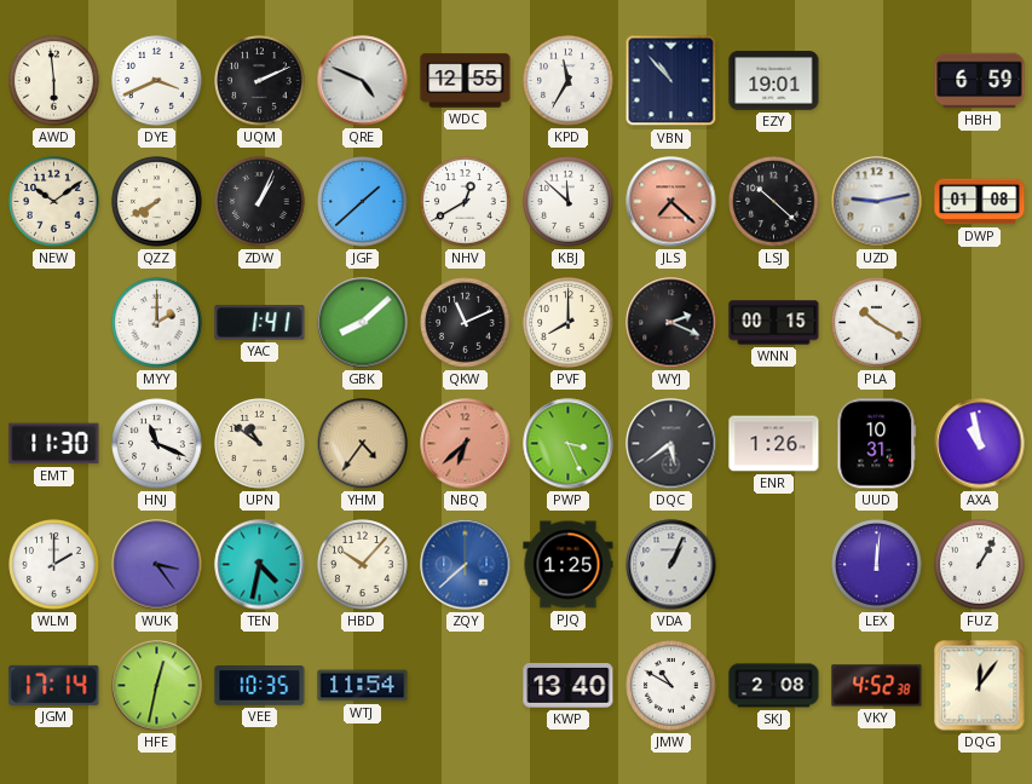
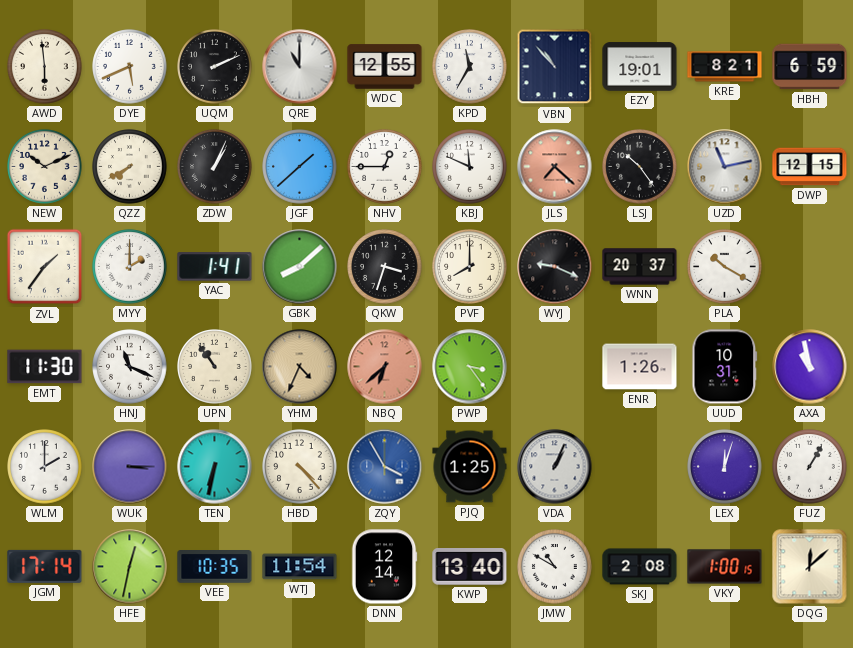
DYE: 3:41 -> 5:41 (130, 67)
QRE: 4:49 -> 11:00 (300, 67)
KRE: none -> 8:21 (725, 67)
NEW: 10:09 -> 10:11 (45, 167)
NHV: 12:40 -> 12:45 (385, 167)
KBJ: 11:52 -> 11:49 (470, 167)
LSJ: 10:22 -> 10:24 (640, 167)
UZD: 9:13 -> 11:13 (725, 167)
DWP: 01:08 -> 12:15 (810, 167)
ZVL: none -> 1:36 (45, 267)
QKW: 11:11 -> 3:33 (385, 267)
WYJ: 2:19 -> 9:19 (555, 267)
WNN: 00:15 -> 20:37 (640, 267)
UPN: 10:51 -> 10:54 (215, 367)
YHM: 4:36 -> 4:34 (300, 367)
PWP: 3:26 -> 3:24 (470, 367)
DQC: 5:39 -> none (671, 444)
WUK: 3:24 -> 3:15 (130, 467)
TEN: 4:32 -> 6:32 (215, 467)
HBD: 10:07 -> 4:23 (300, 467)
ZQY: 7:38 -> 3:55 (385, 467)
LEX: 12:01 -> 12:03 (725, 467)
DNN: none -> 12:14 (384, 567)
VKY: 4:52 -> 1:00 (725, 567)
DQG: 12:06 -> 12:08 (810, 567)
